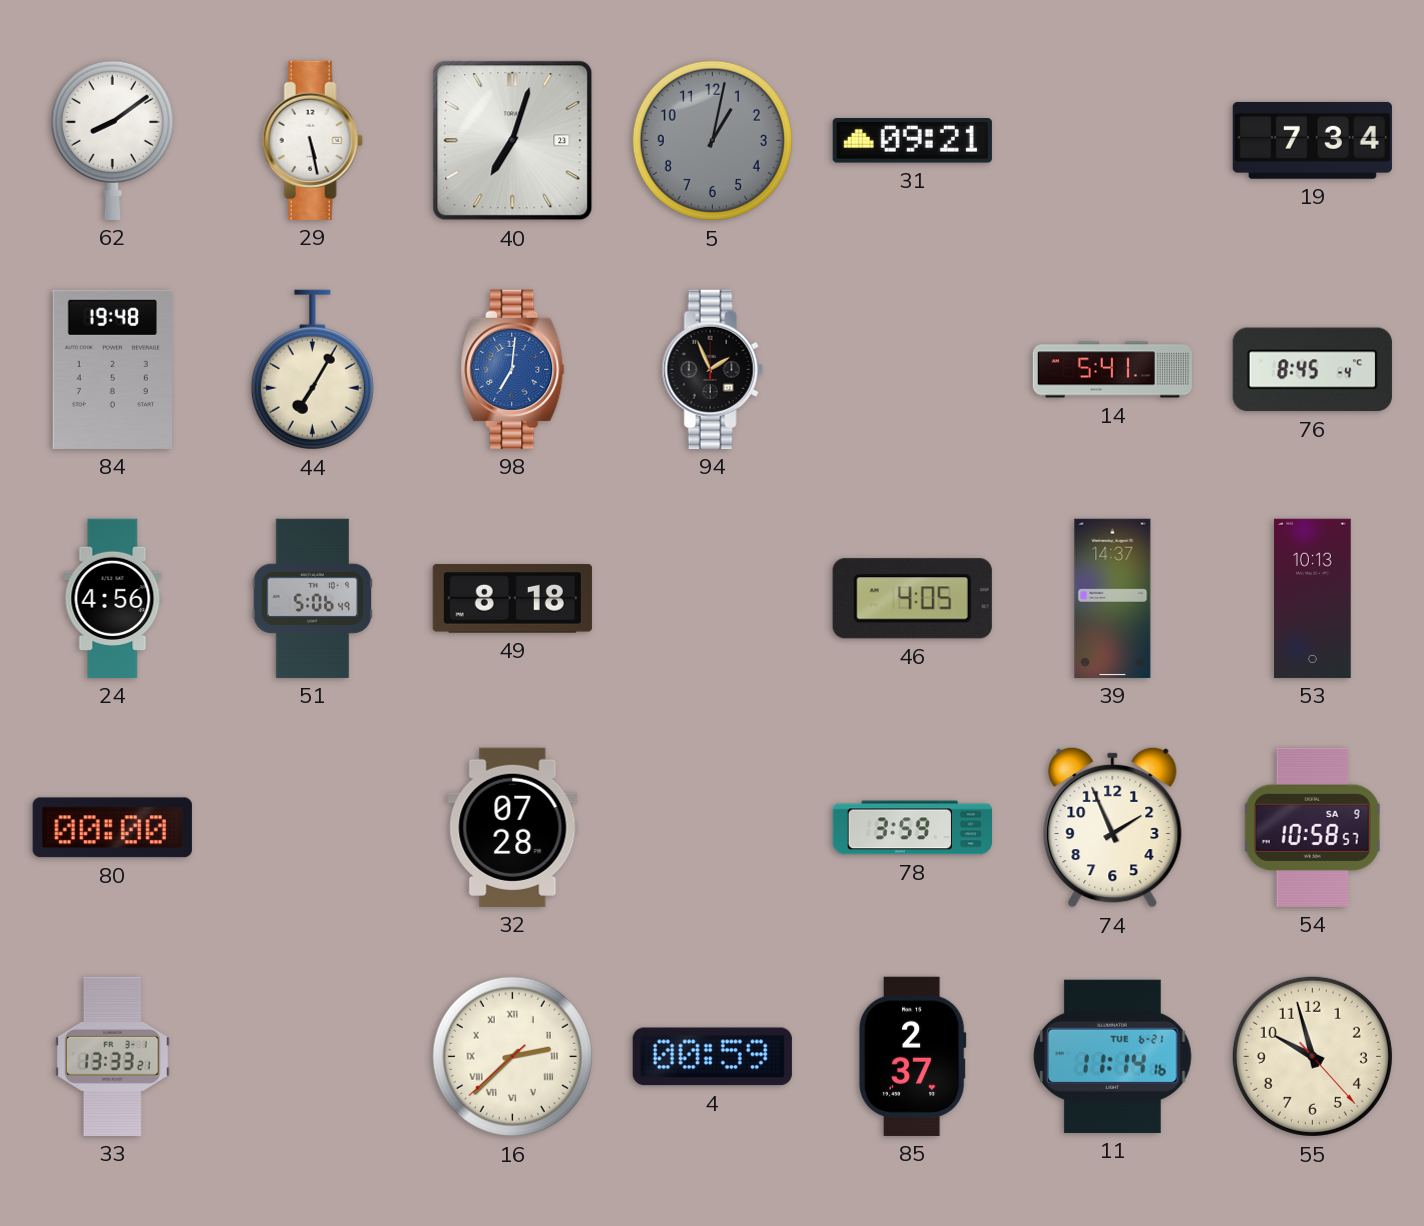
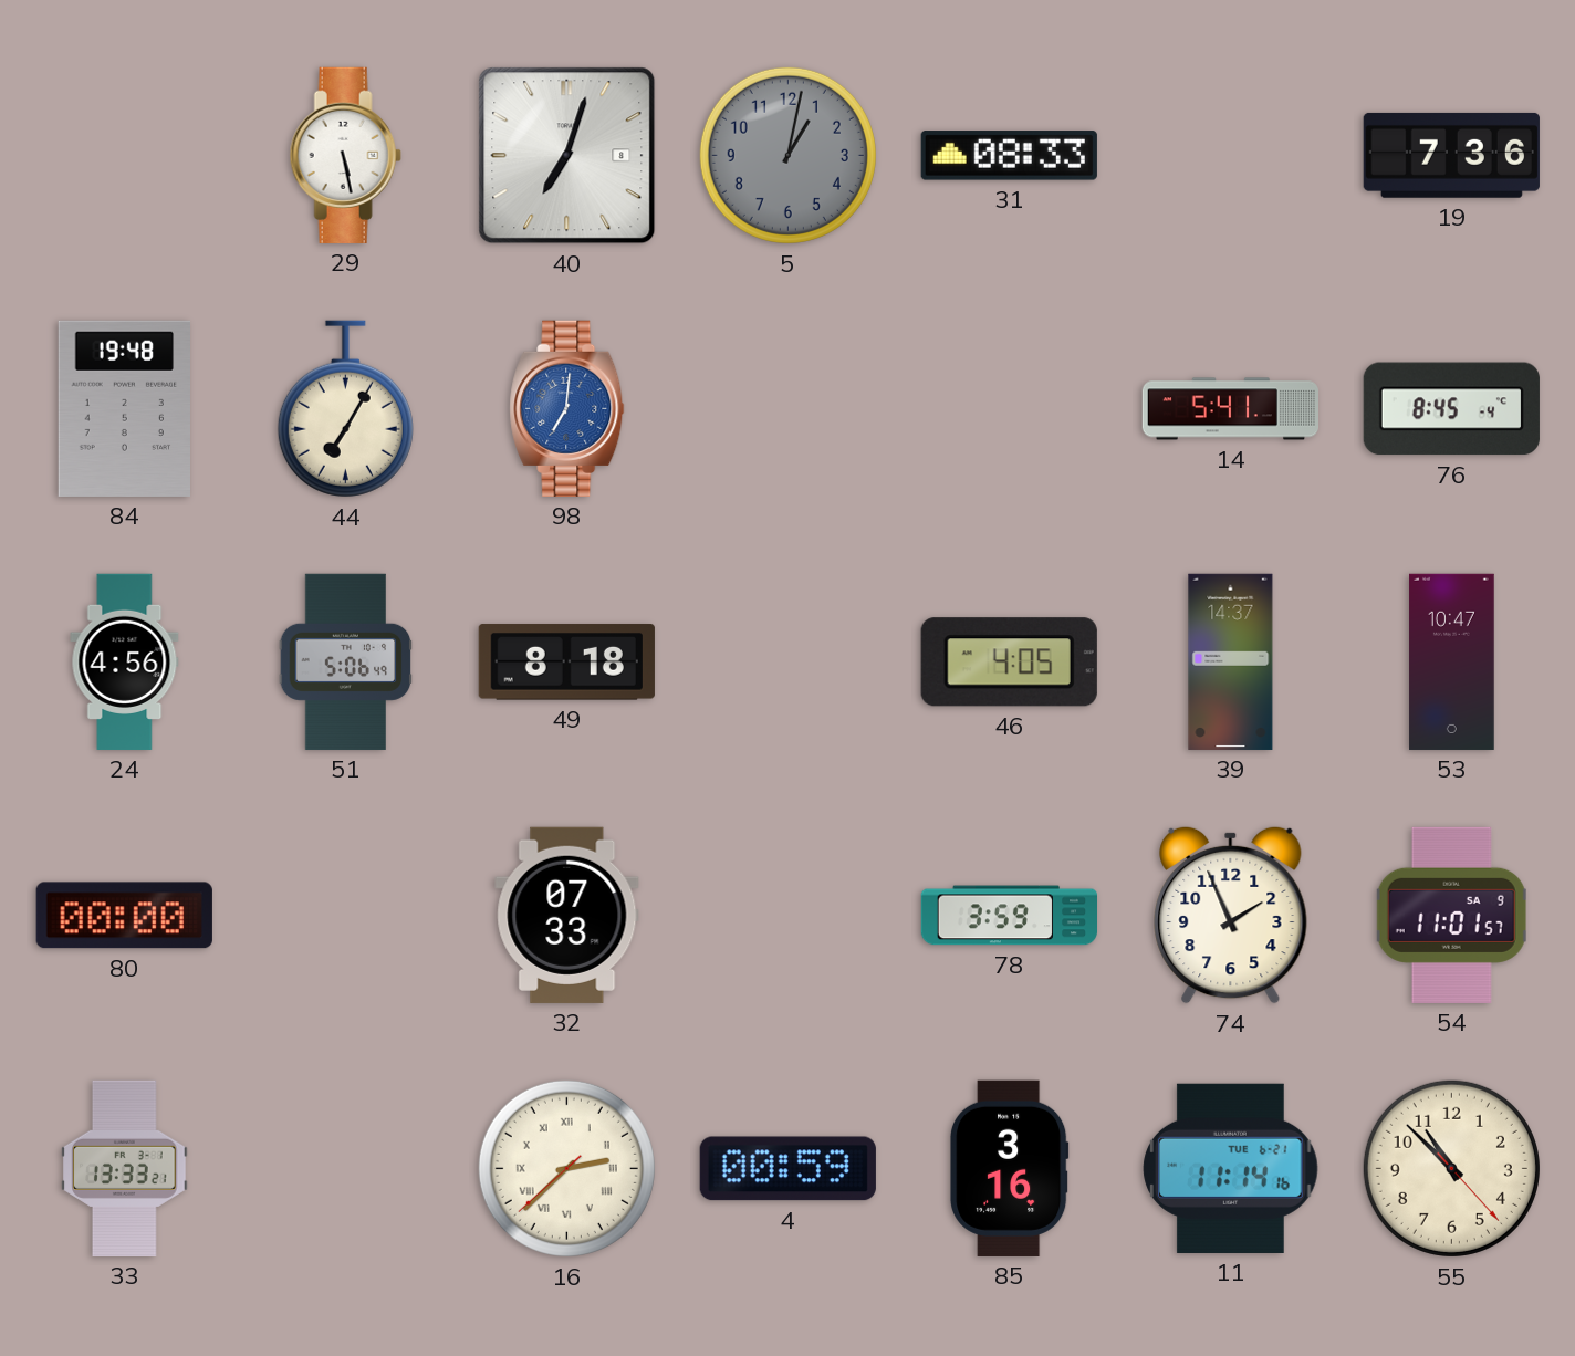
62: 8:09 -> none (112, 140)
40 date: 23 -> 8 (567, 156)
31: 09:21 -> 08:33 (1009, 156)
19: 7:34 -> 7:36 (1451, 155)
94: 1:56 -> none (712, 369)
53: 10:13 -> 10:47 (1452, 661)
32: 07:28 -> 07:33 (567, 915)
54: 10:58 -> 11:01 (1451, 915)
85: 2:37 -> 3:16 (1009, 1168)
55: 9:57 -> 10:52 (1451, 1168)
